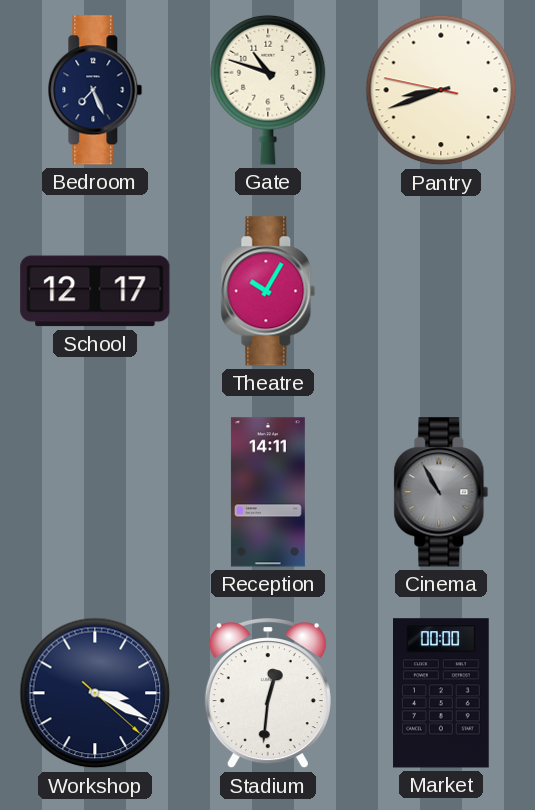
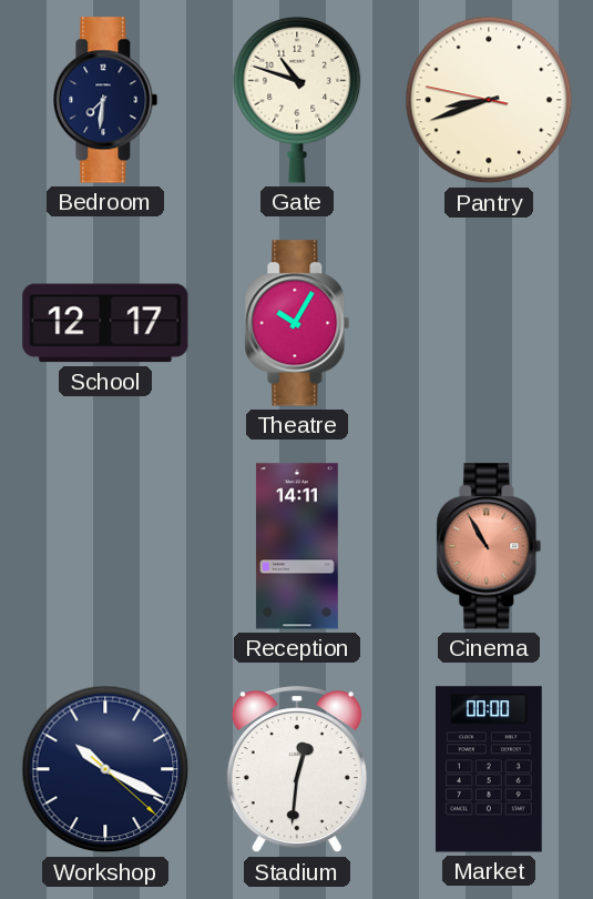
Bedroom: 7:26 -> 7:31 (105, 100)
Cinema dial: grey -> salmon (489, 546)
Workshop: 3:19 -> 10:19 (105, 769)
